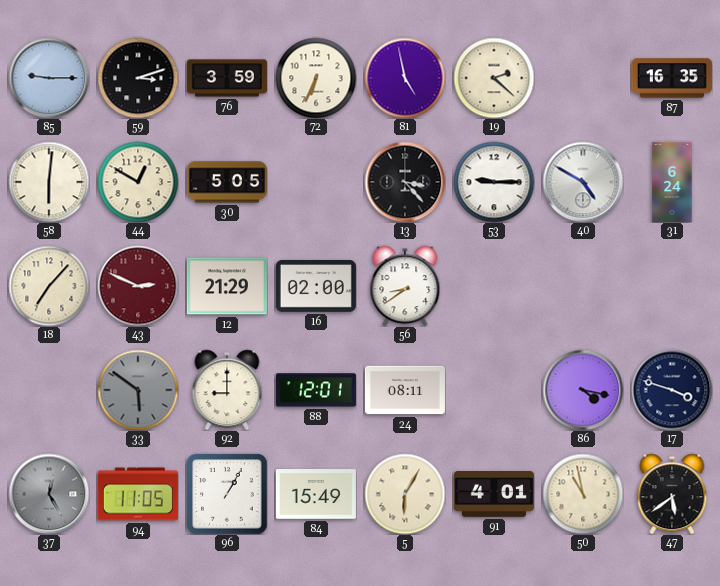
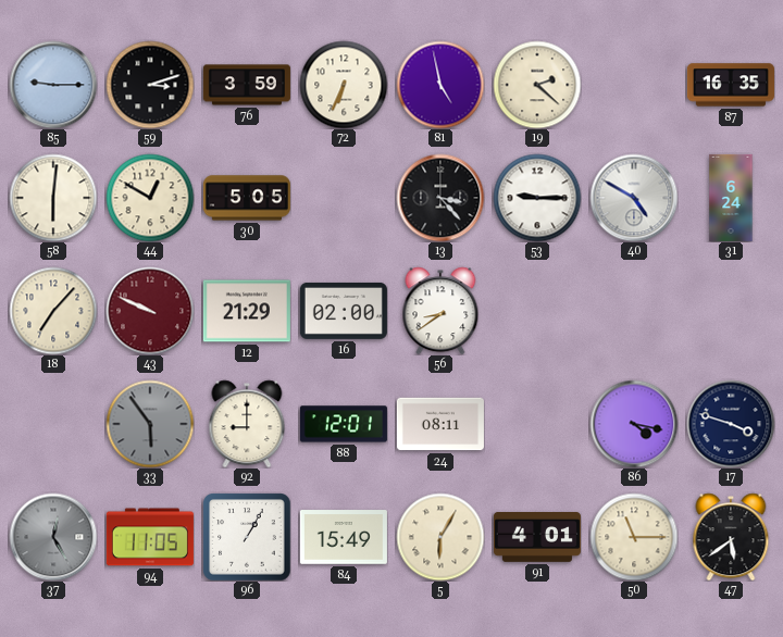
43: 2:49 -> 9:49 (150, 311)
33: 5:51 -> 5:54 (150, 424)
50: 10:58 -> 11:15 (634, 537)
